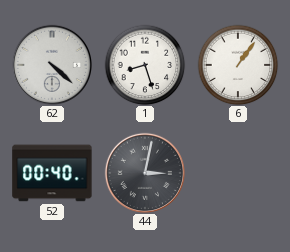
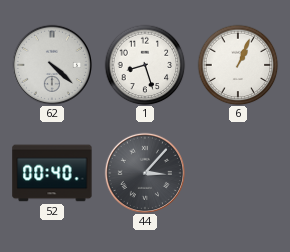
6: 1:06 -> 1:04 (238, 65)
44: 3:02 -> 3:07 (144, 172)
